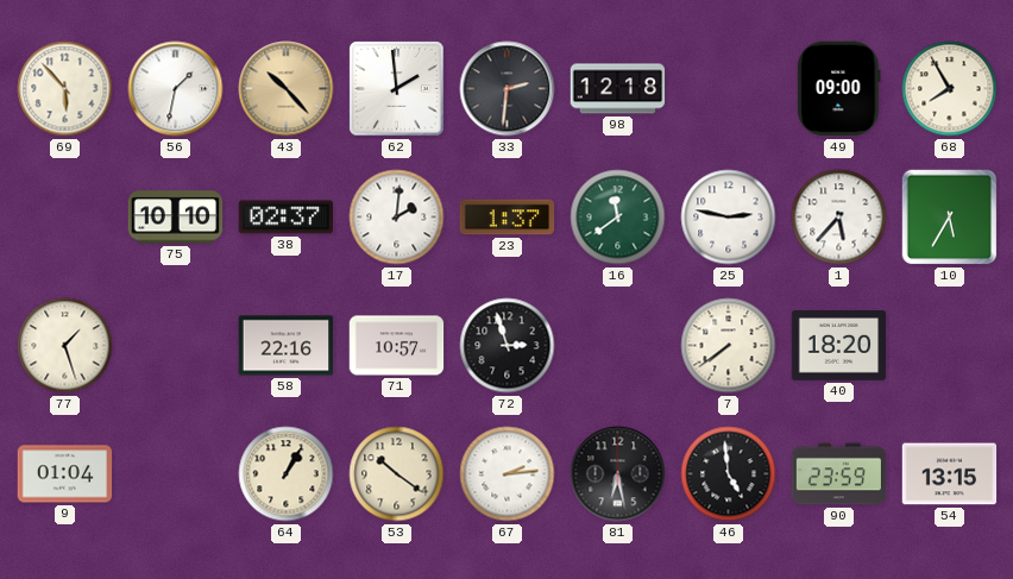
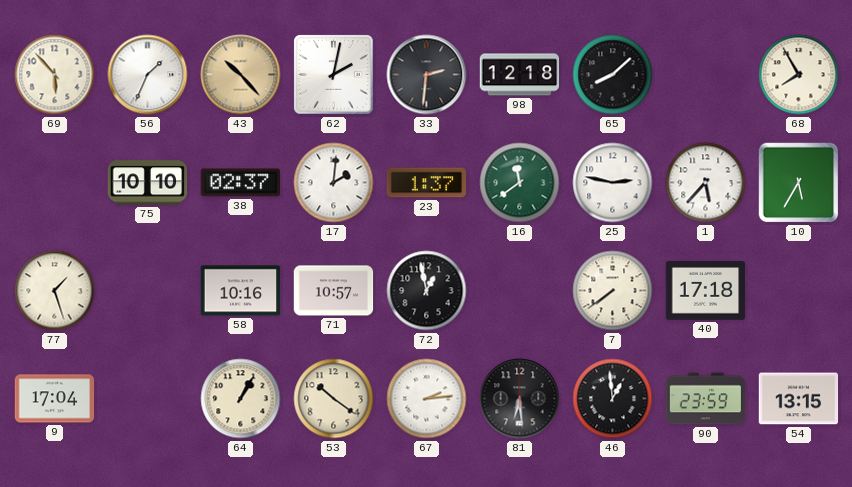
56: 1:32 -> 1:34 (148, 75)
62: 1:59 -> 2:02 (334, 75)
65: none -> 8:08 (613, 75)
49: 09:00 -> none (839, 89)
58: 22:16 -> 10:16 (241, 291)
72: 2:57 -> 12:58 (427, 291)
40: 18:20 -> 17:18 (706, 291)
9: 01:04 -> 17:04 (55, 399)
81: 6:28 -> 6:29 (520, 399)
46: 4:59 -> 12:59 (613, 399)
